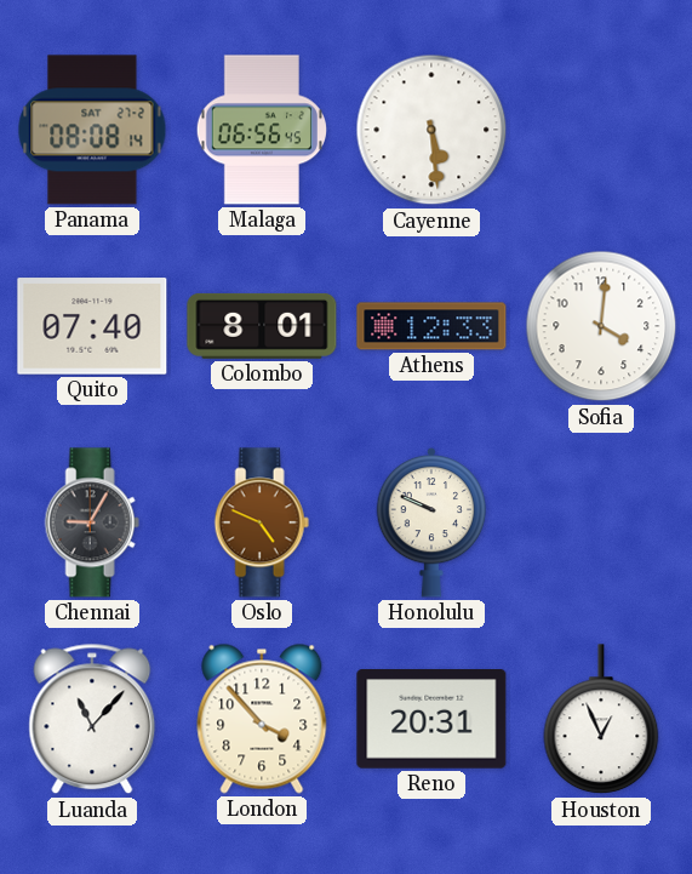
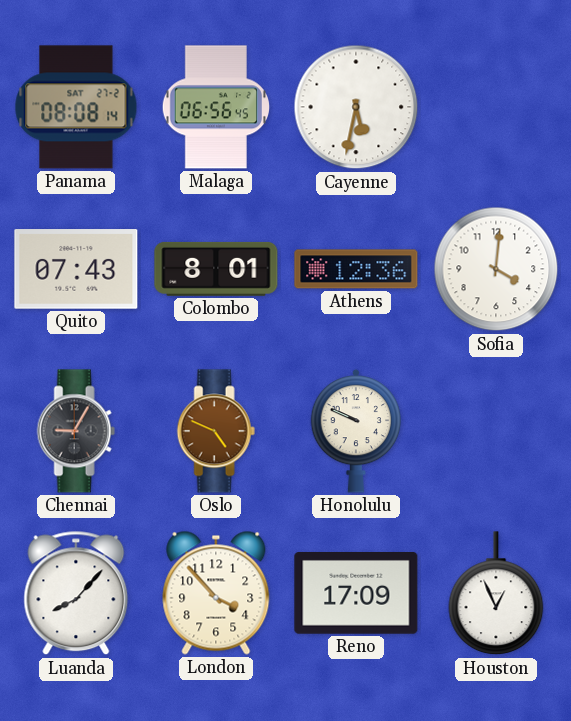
Cayenne: 5:29 -> 5:32 (356, 107)
Quito: 07:40 -> 07:43 (76, 269)
Athens: 12:33 -> 12:36 (356, 269)
Luanda: 11:07 -> 8:07 (76, 593)
Reno: 20:31 -> 17:09 (356, 594)
